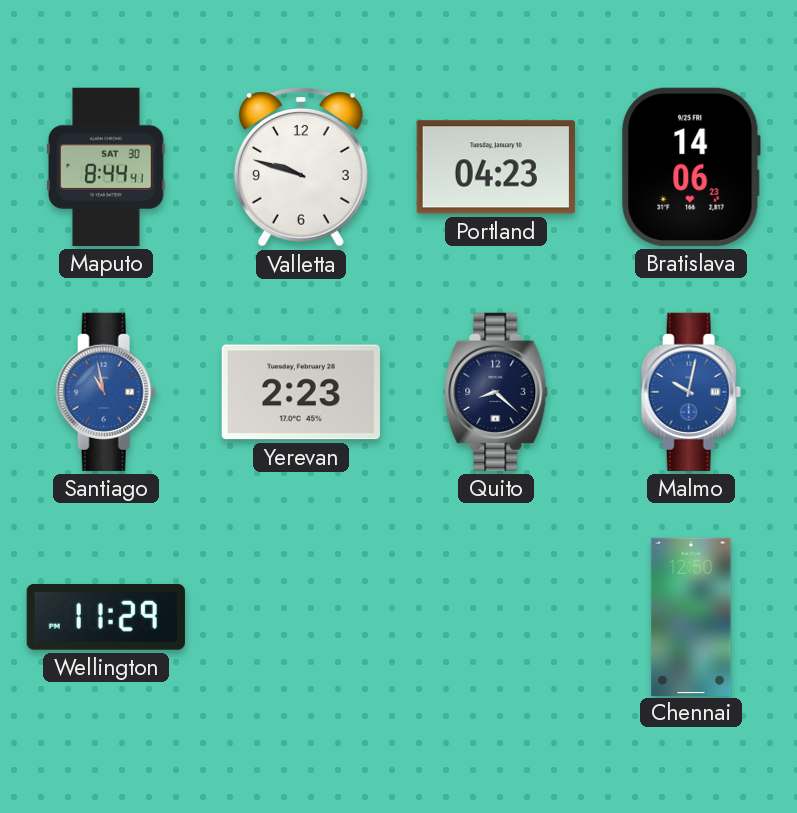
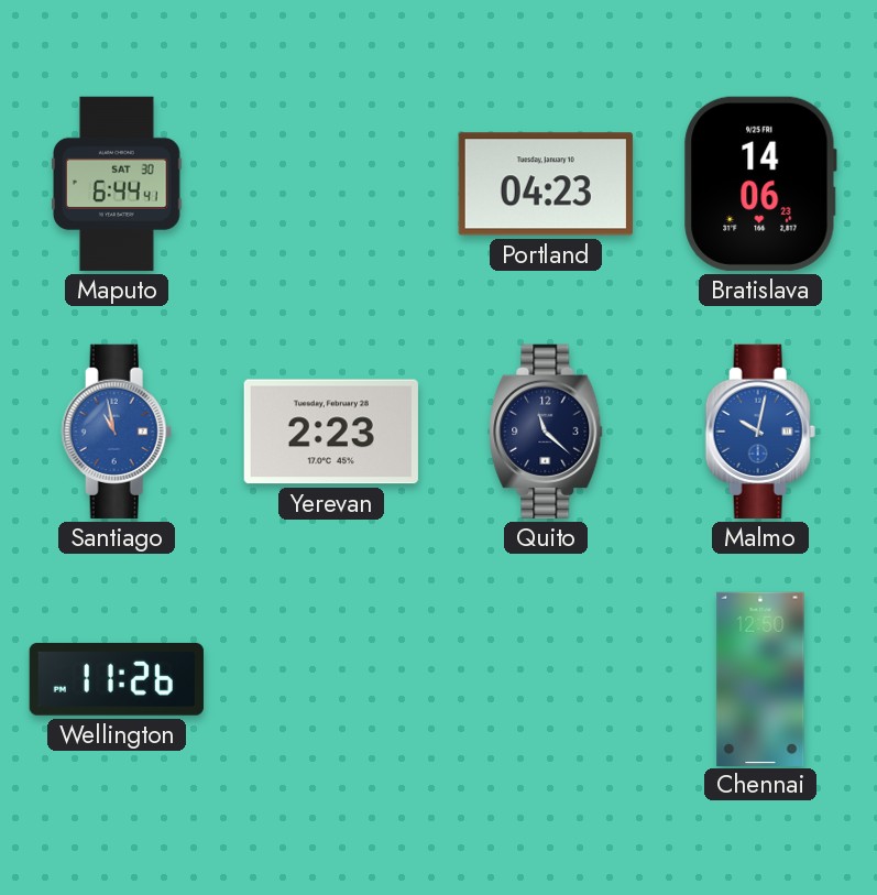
Maputo: 8:44 -> 6:44 (117, 184)
Valletta: 9:48 -> none (301, 167)
Quito: 8:22 -> 11:22 (546, 432)
Wellington: 11:29 -> 11:26 (117, 679)
